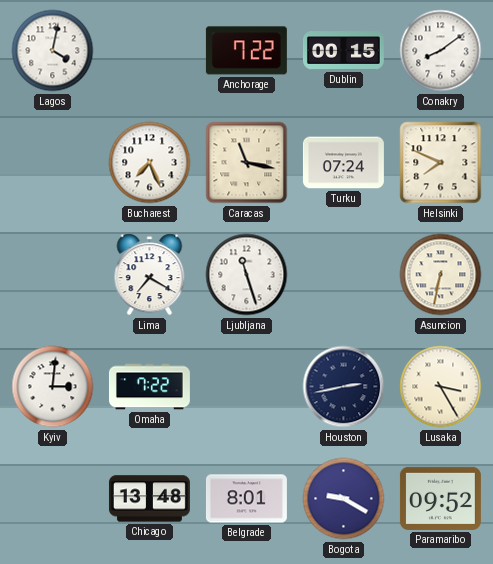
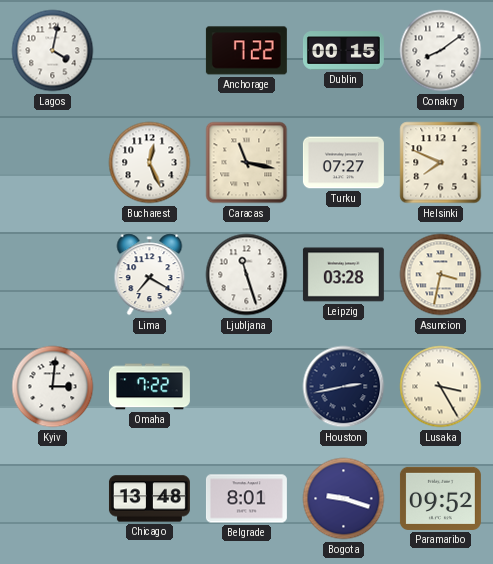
Bucharest: 7:26 -> 12:26 (150, 163)
Turku: 07:24 -> 07:27 (343, 163)
Leipzig: none -> 03:28 (343, 275)
Asuncion: 6:32 -> 3:32 (441, 275)
Bogota: 9:20 -> 9:18 (344, 499)
